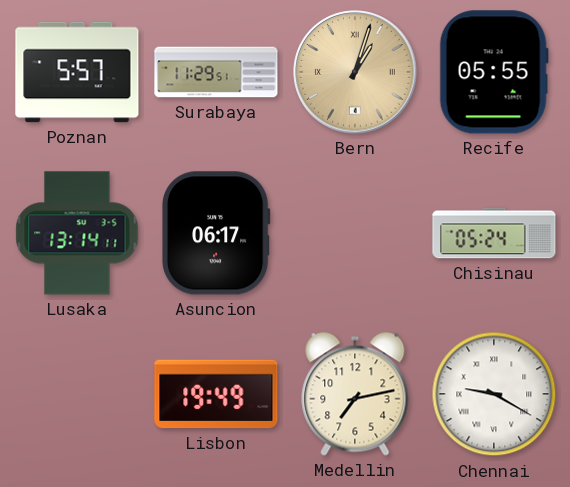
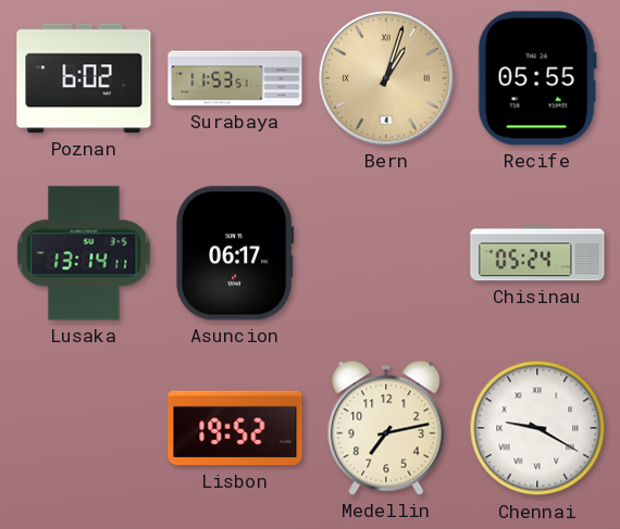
Poznan: 5:57 -> 6:02 (84, 78)
Surabaya: 11:29 -> 11:53 (235, 78)
Lisbon: 19:49 -> 19:52 (235, 428)
